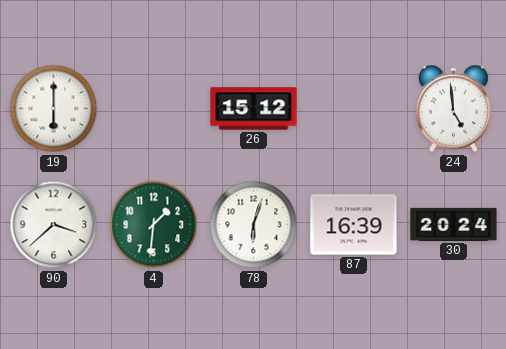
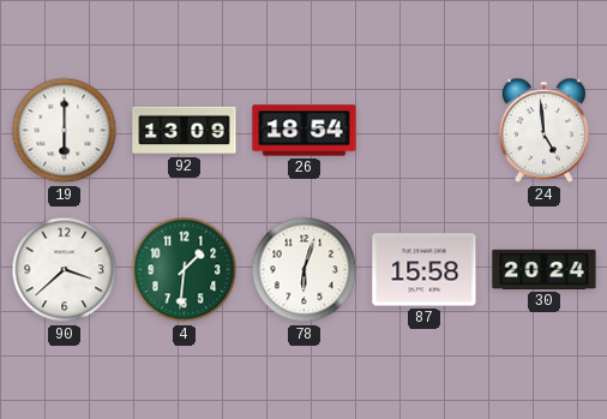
92: none -> 13:09 (185, 131)
26: 15:12 -> 18:54 (305, 131)
87: 16:39 -> 15:58 (425, 270)
